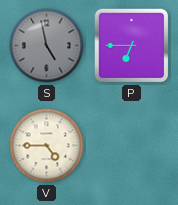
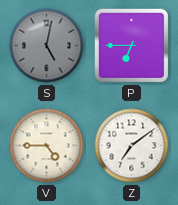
S: 4:58 -> 5:02 (47, 46)
Z: none -> 7:09 (132, 146)
